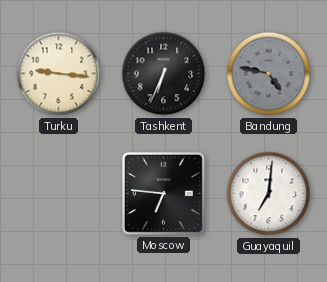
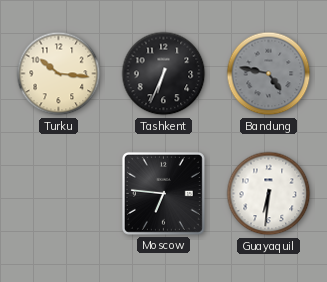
Turku: 9:16 -> 10:16 (59, 74)
Guayaquil: 7:01 -> 6:31 (269, 194)
